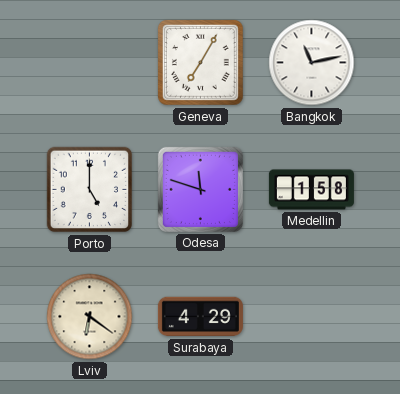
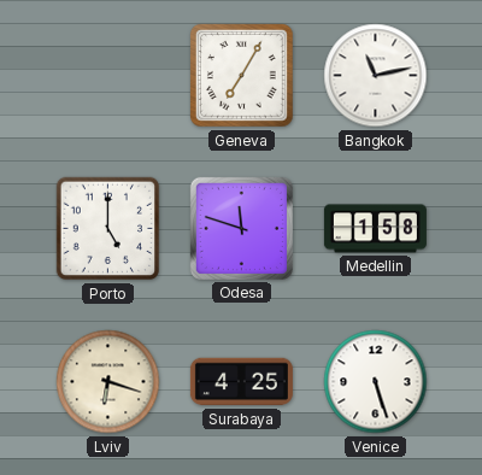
Lviv: 6:21 -> 6:18 (108, 382)
Surabaya: 4:29 -> 4:25 (241, 382)
Venice: none -> 5:27 (376, 382)
